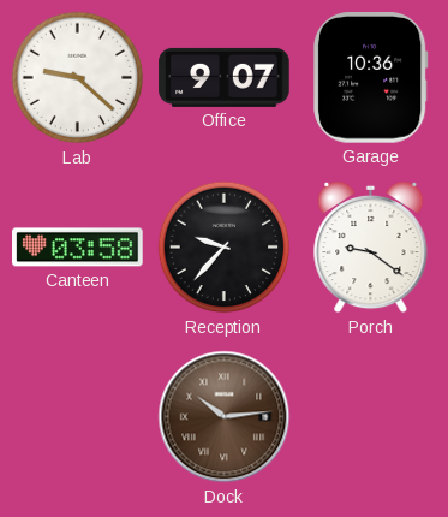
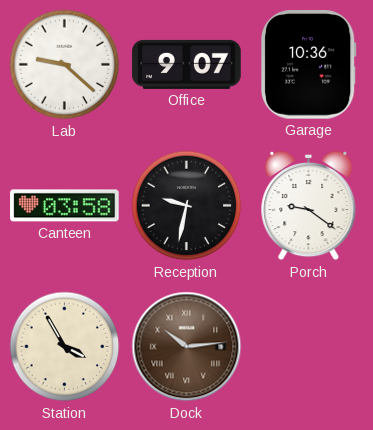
Reception: 9:37 -> 9:32 (187, 206)
Station: none -> 3:55 (65, 347)
